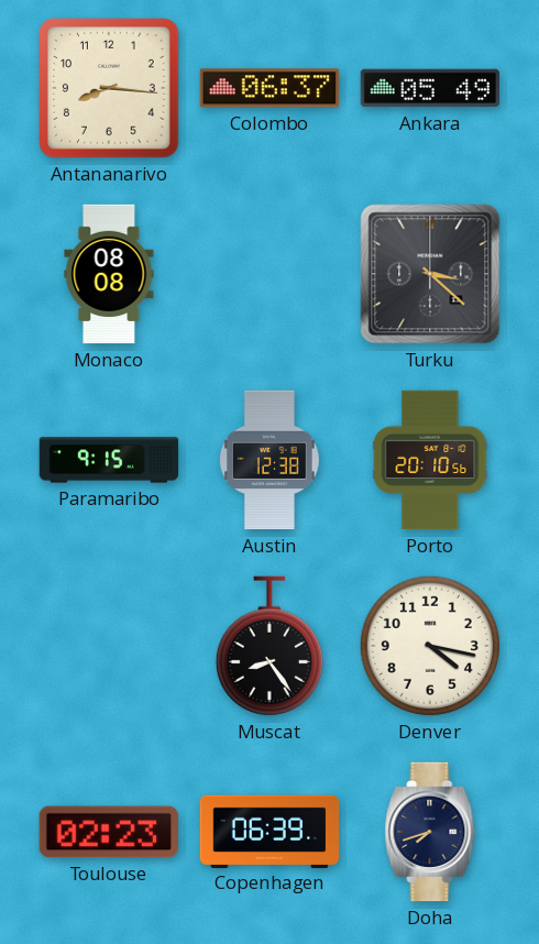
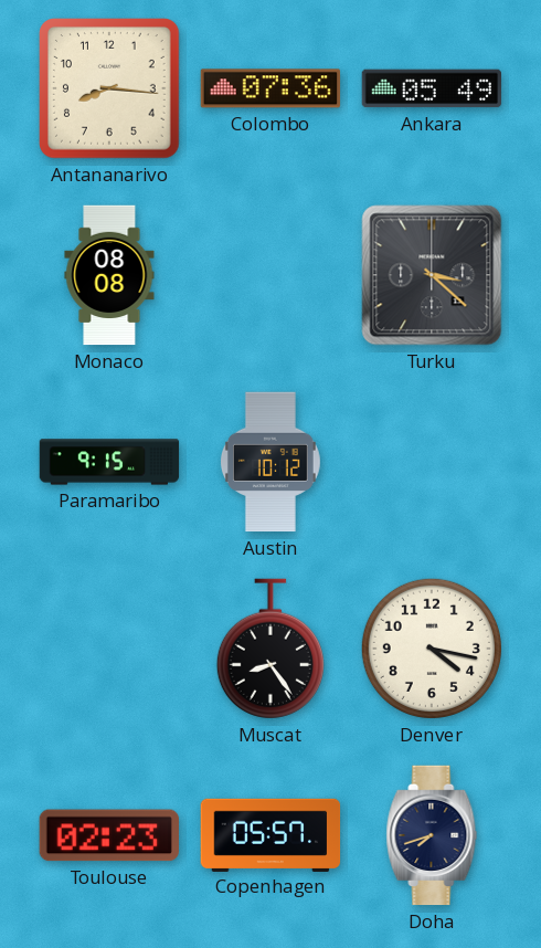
Colombo: 06:37 -> 07:36 (270, 88)
Austin: 12:38 -> 10:12 (270, 462)
Porto: 20:10 -> none (430, 460)
Copenhagen: 06:39 -> 05:57 (270, 834)
